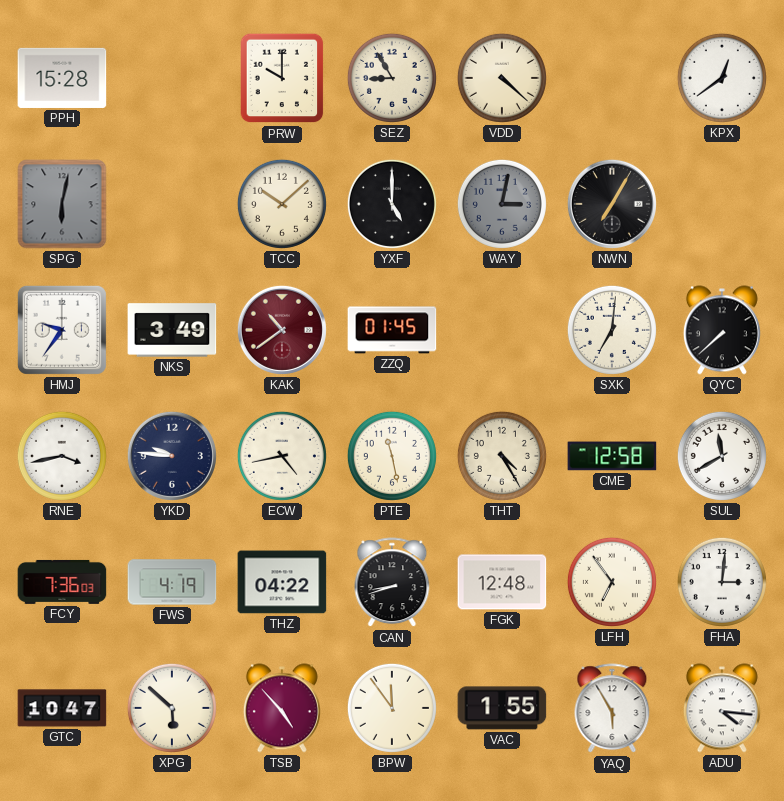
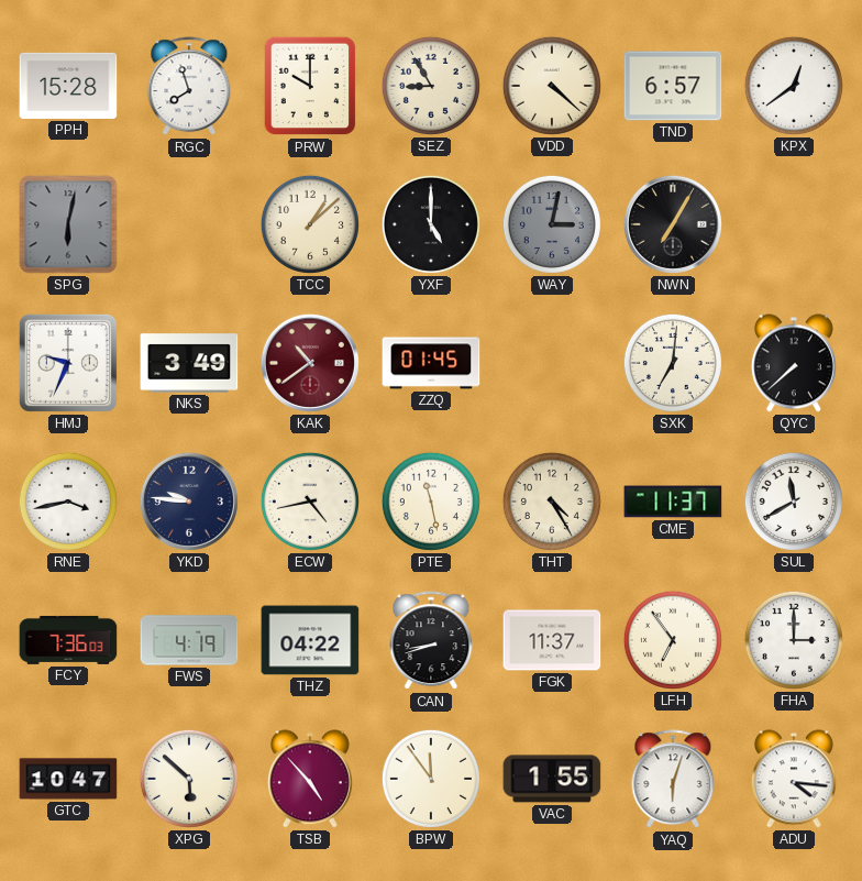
RGC: none -> 7:57 (189, 87)
TND: none -> 6:57 (673, 86)
TCC: 10:08 -> 1:08 (310, 224)
HMJ: 9:36 -> 9:34 (68, 363)
CME: 12:58 -> 11:37 (673, 502)
FGK: 12:48 -> 11:37 (552, 640)
FHA: 3:01 -> 3:00 (794, 640)
YAQ: 5:55 -> 6:03 (673, 780)
